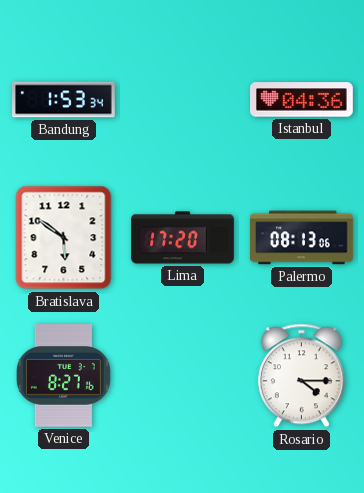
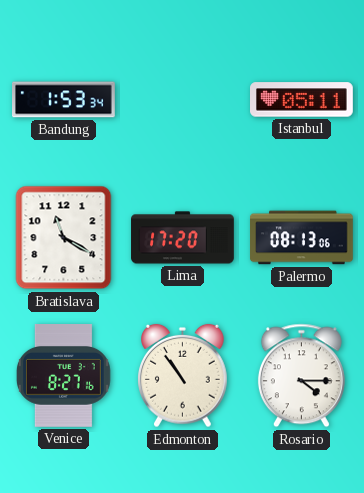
Istanbul: 04:36 -> 05:11 (302, 100)
Bratislava: 5:51 -> 11:20 (64, 238)
Edmonton: none -> 10:54 (183, 376)
